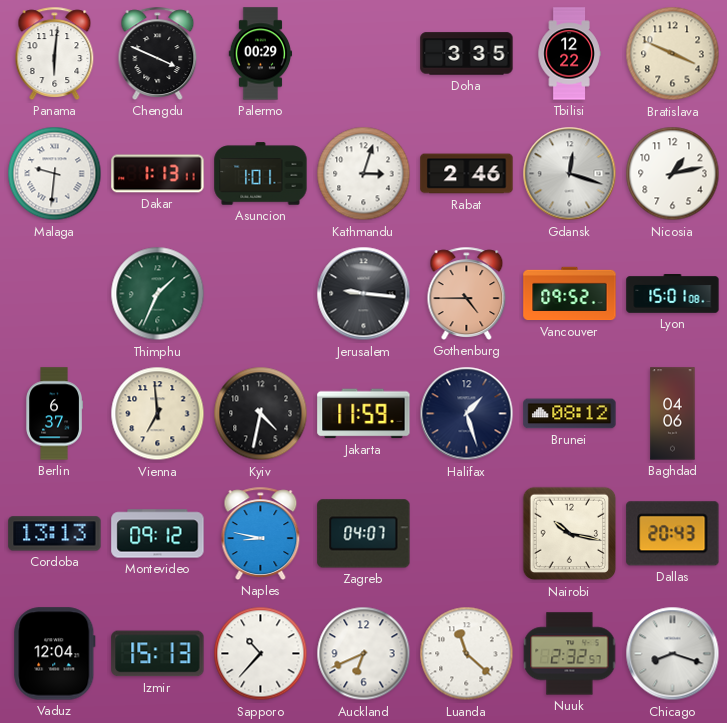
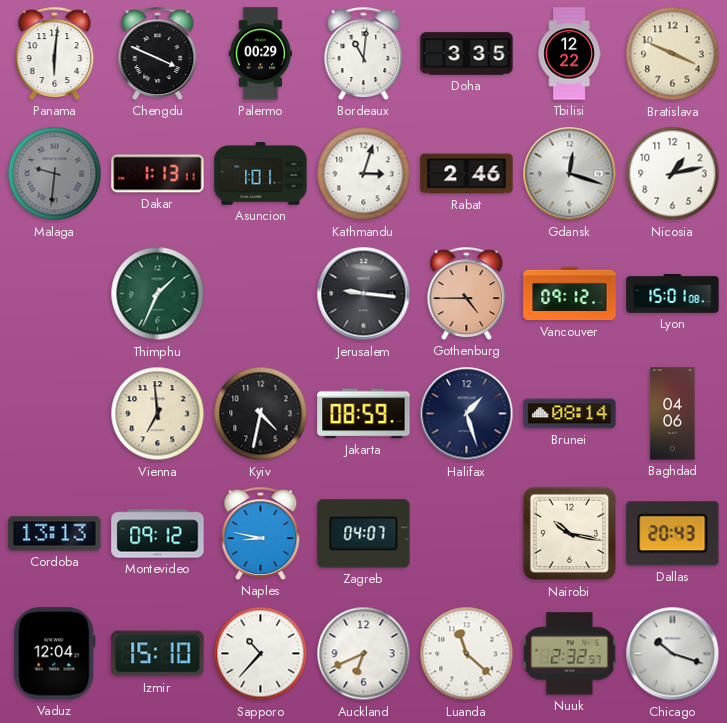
Bordeaux: none -> 11:01 (364, 53)
Malaga dial: white -> grey (55, 174)
Vancouver: 09:52 -> 09:12 (570, 294)
Berlin: 6:37 -> none (54, 414)
Jakarta: 11:59 -> 08:59 (364, 414)
Brunei: 08:12 -> 08:14 (570, 414)
Izmir: 15:13 -> 15:10 (158, 654)
Chicago: 8:18 -> 10:18 (673, 654)
